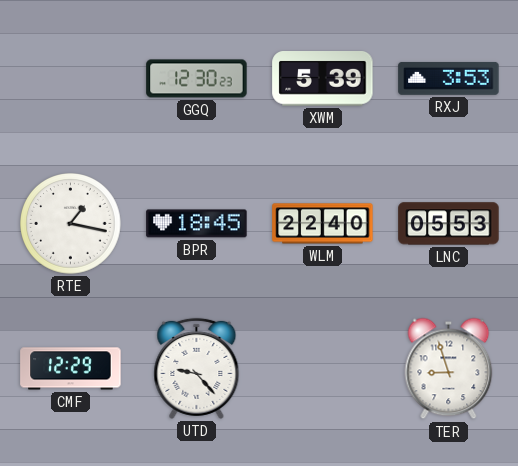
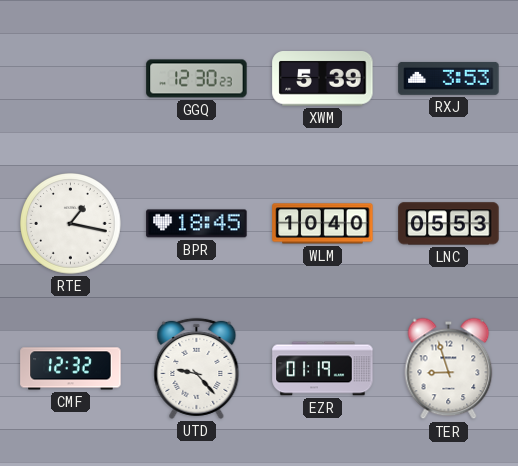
WLM: 22:40 -> 10:40 (323, 224)
CMF: 12:29 -> 12:32 (71, 369)
EZR: none -> 01:19 (323, 369)
